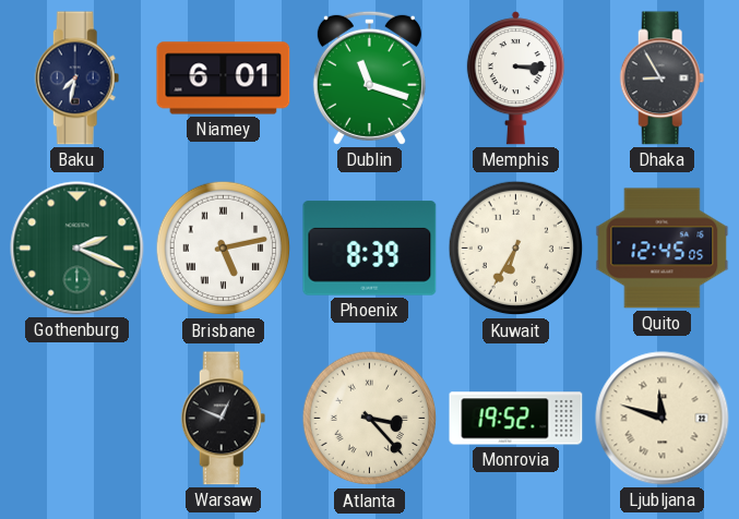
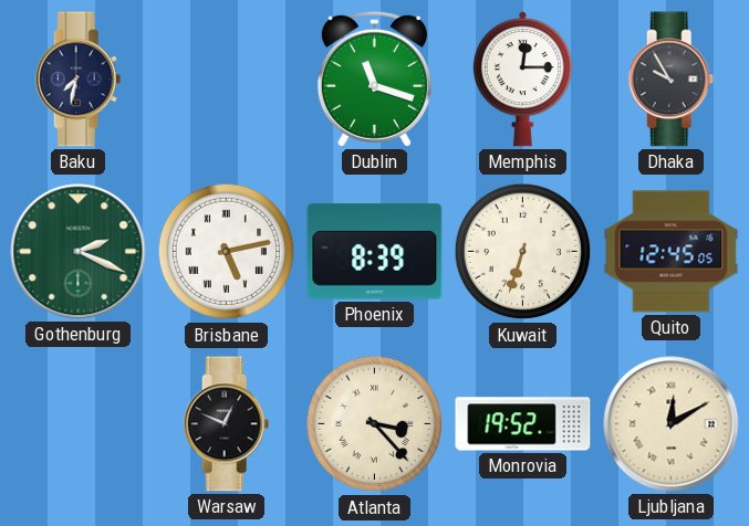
Niamey: 6:01 -> none (224, 79)
Memphis: 3:15 -> 12:15 (522, 80)
Dhaka: 8:55 -> 9:55 (672, 80)
Kuwait: 6:35 -> 6:33 (523, 252)
Ljubljana: 11:48 -> 12:10 (672, 424)
